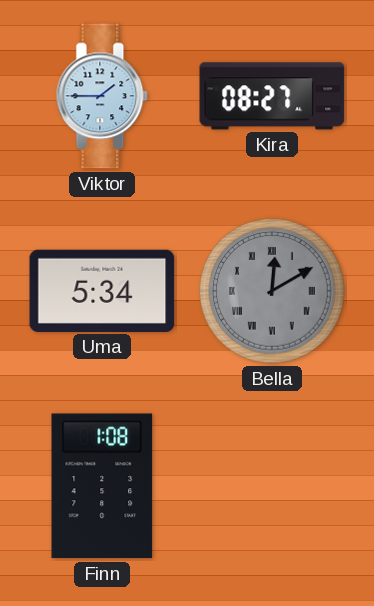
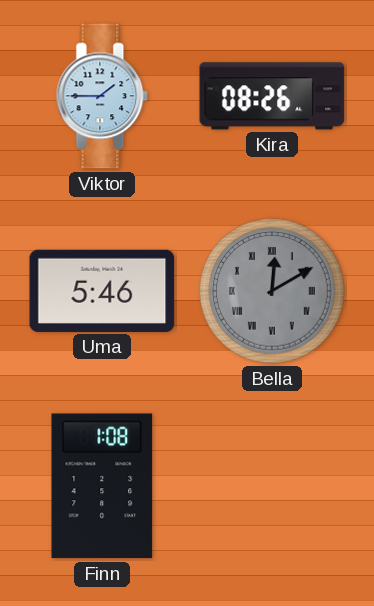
Kira: 08:27 -> 08:26 (272, 96)
Uma: 5:34 -> 5:46 (102, 291)
